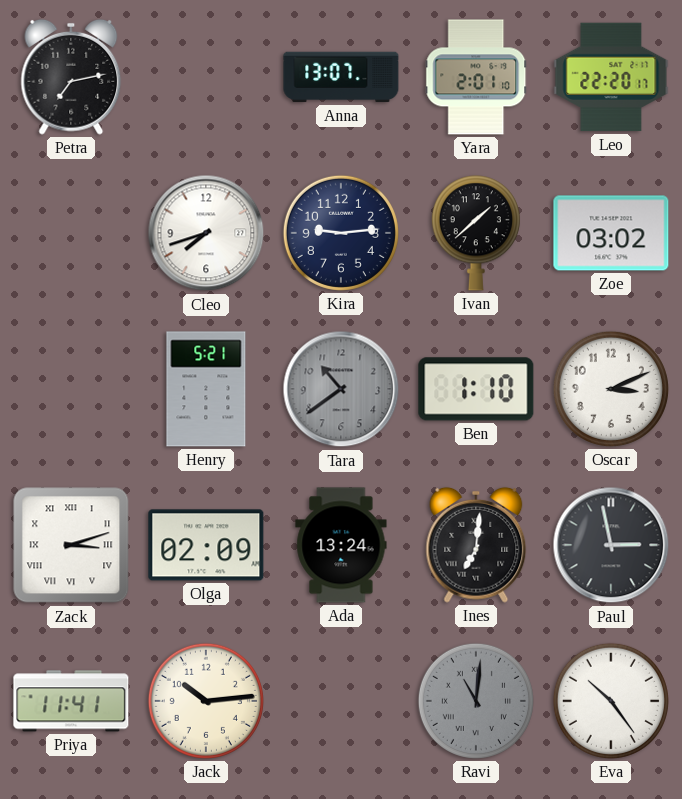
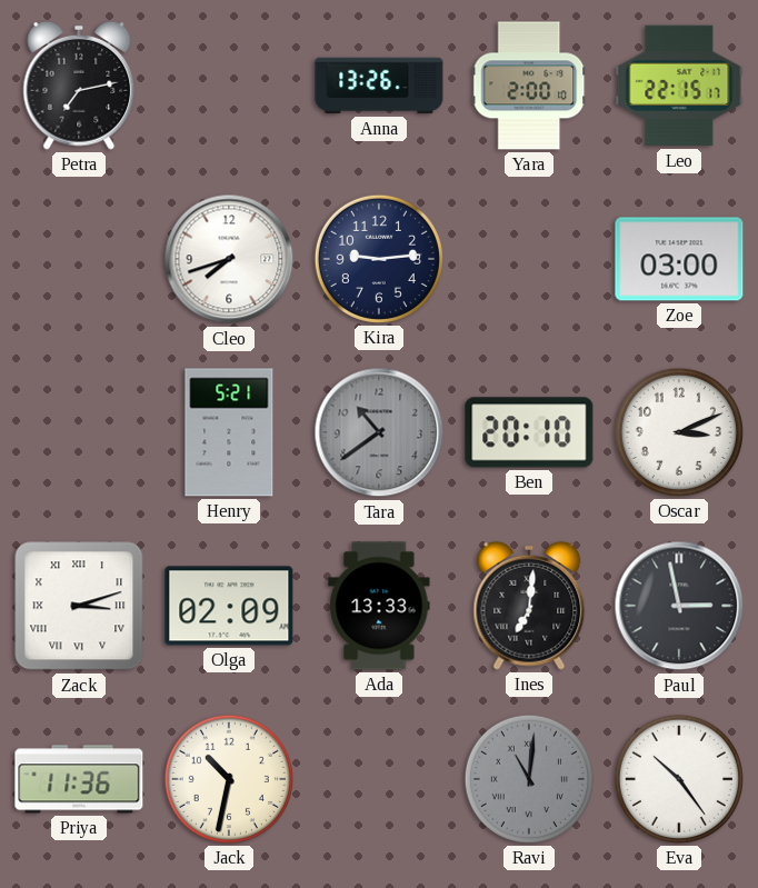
Anna: 13:07 -> 13:26 (379, 86)
Yara: 2:01 -> 2:00 (529, 86)
Leo: 22:20 -> 22:15 (679, 86)
Ivan: 1:38 -> none (476, 233)
Zoe: 03:02 -> 03:00 (679, 259)
Ben: 1:10 -> 20:10 (529, 432)
Ada: 13:24 -> 13:33 (379, 606)
Priya: 11:41 -> 11:36 (79, 779)
Jack: 10:14 -> 10:32 (229, 779)
